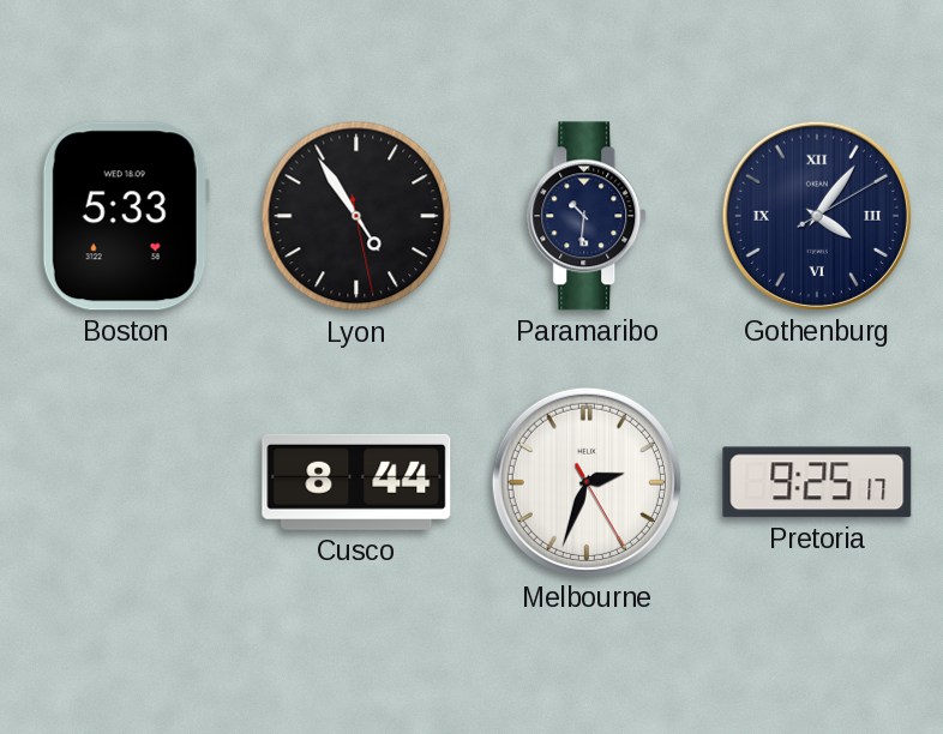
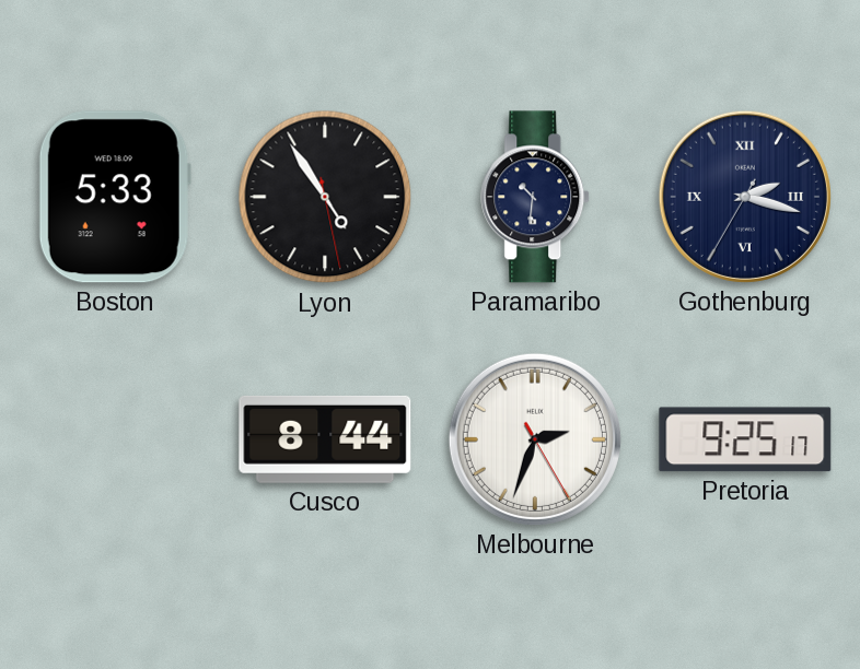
Gothenburg: 4:06 -> 2:17 (745, 197)
